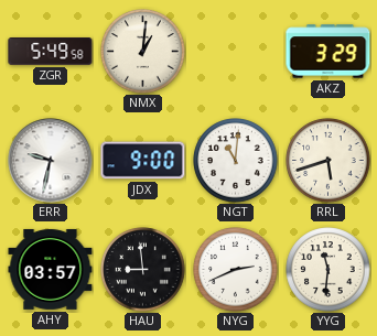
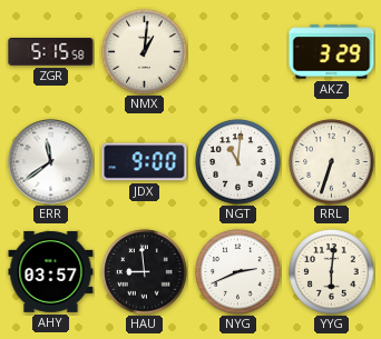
ZGR: 5:49 -> 5:15 (51, 52)
ERR: 9:32 -> 11:39 (51, 162)
RRL: 5:42 -> 6:33 (332, 162)
YYG: 11:31 -> 6:01 (332, 272)
